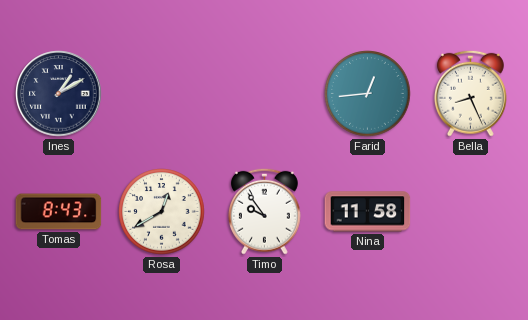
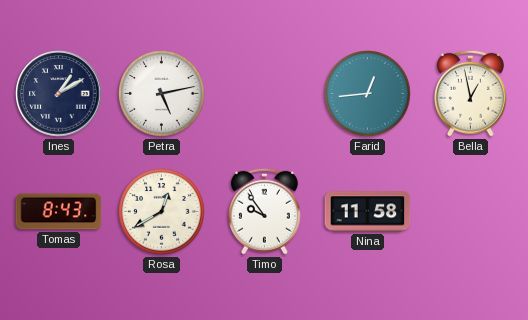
Petra: none -> 5:13 (162, 94)
Bella: 8:26 -> 12:58 (470, 93)
